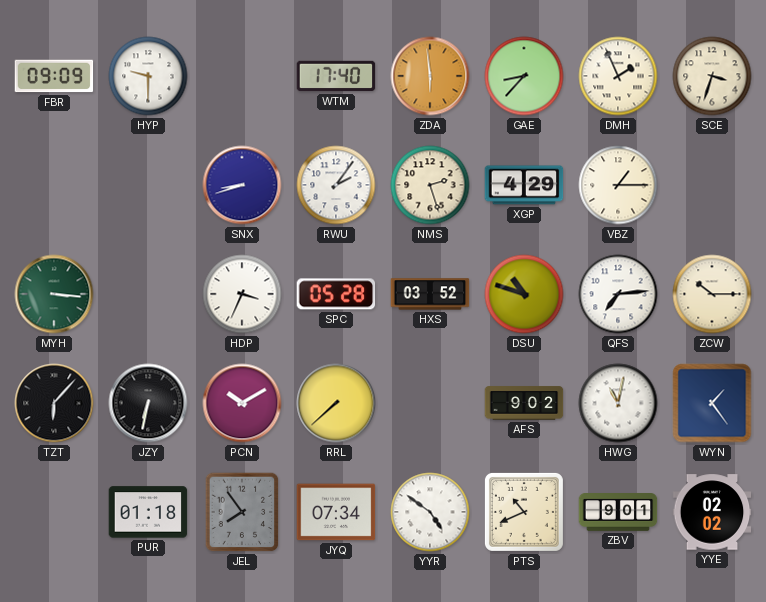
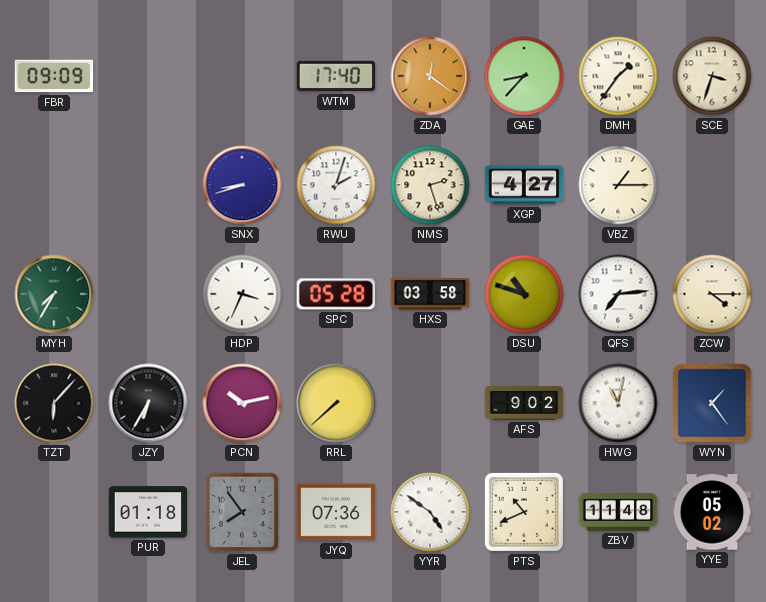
HYP: 9:30 -> none (148, 76)
ZDA: 5:59 -> 12:21 (430, 76)
DMH: 1:56 -> 1:36 (618, 76)
RWU: 2:06 -> 2:03 (336, 185)
XGP: 4:29 -> 4:27 (524, 185)
MYH: 3:16 -> 7:35 (54, 294)
HXS: 03:52 -> 03:58 (430, 294)
ZCW: 10:15 -> 4:15 (712, 294)
JZY: 6:32 -> 6:35 (148, 403)
PCN: 10:10 -> 10:13 (242, 403)
JYQ: 07:34 -> 07:36 (336, 512)
ZBV: 9:01 -> 11:48 (618, 513)
YYE: 02:02 -> 05:02 (712, 512)
